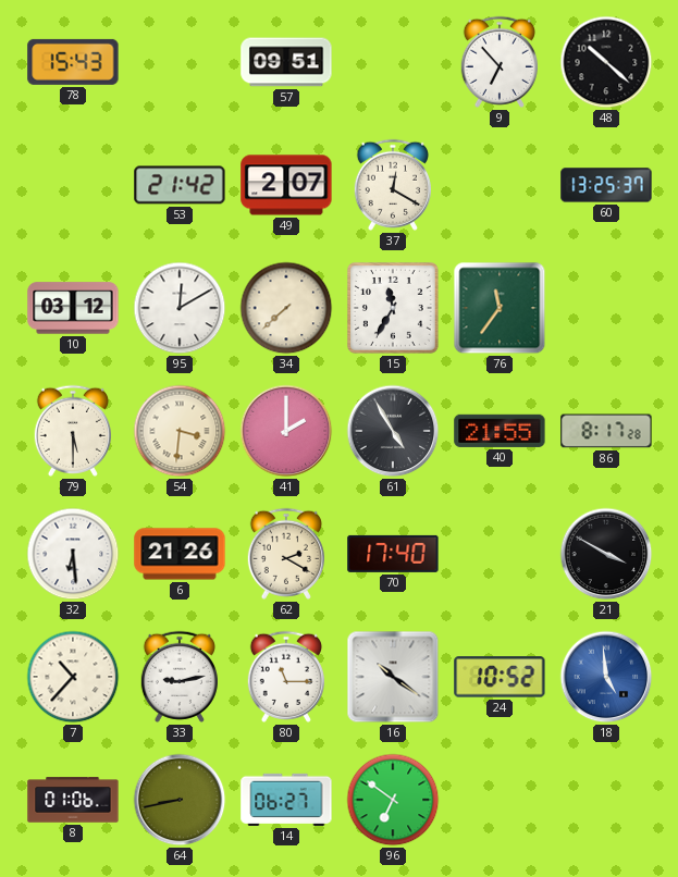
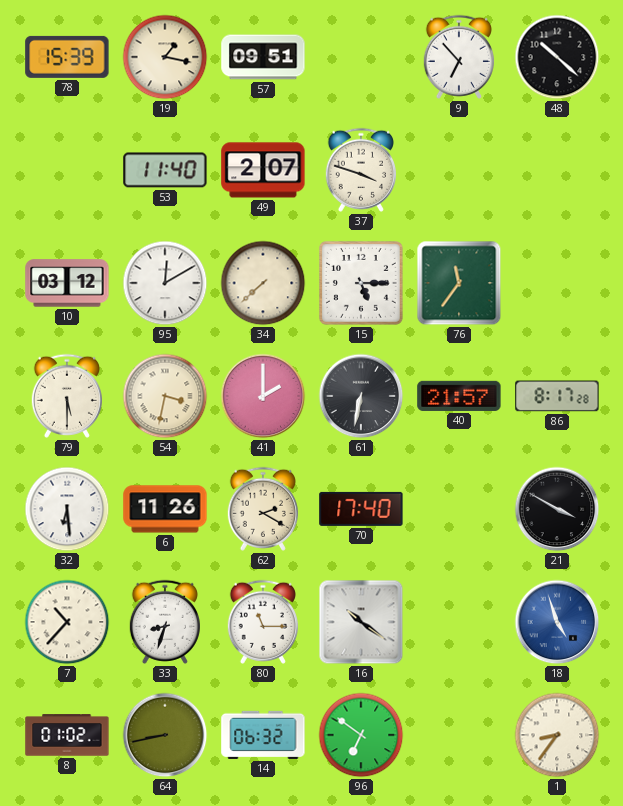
78: 15:43 -> 15:39 (67, 57)
19: none -> 1:17 (165, 57)
53: 21:42 -> 11:40 (165, 170)
37: 12:20 -> 3:48 (361, 170)
60: 13:25 -> none (606, 185)
15: 11:35 -> 5:15 (361, 283)
54: 3:31 -> 3:32 (165, 396)
61: 4:55 -> 6:32 (361, 396)
40: 21:55 -> 21:57 (459, 396)
6: 21:26 -> 11:26 (165, 509)
33: 9:13 -> 8:33 (165, 622)
24: 10:52 -> none (500, 677)
18: 4:59 -> 4:57 (557, 622)
8: 01:06 -> 01:02 (67, 735)
14: 06:27 -> 06:32 (263, 735)
1: none -> 8:36 (557, 735)
